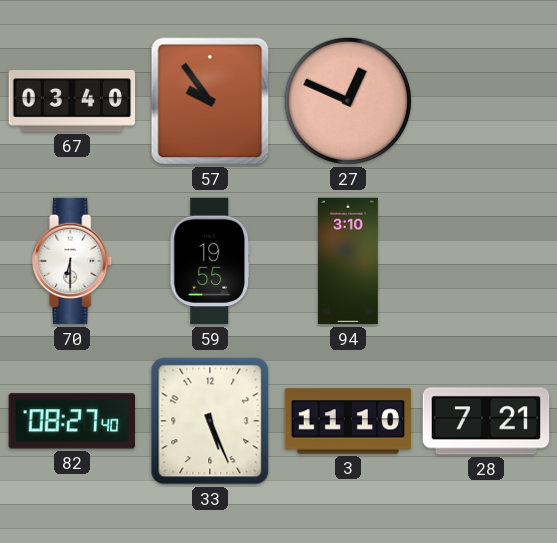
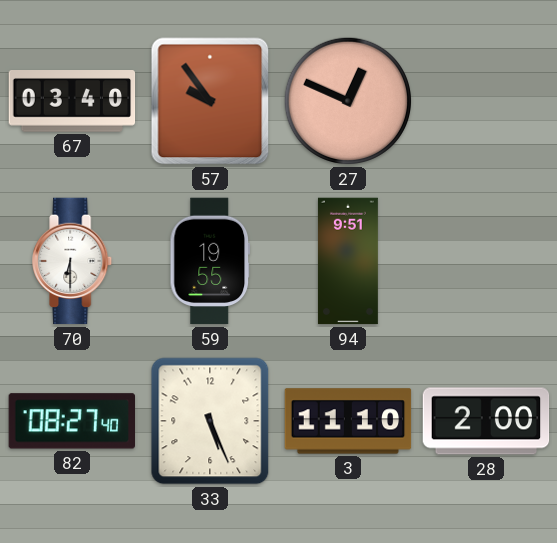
94: 3:10 -> 9:51 (348, 261)
28: 7:21 -> 2:00 (486, 421)
